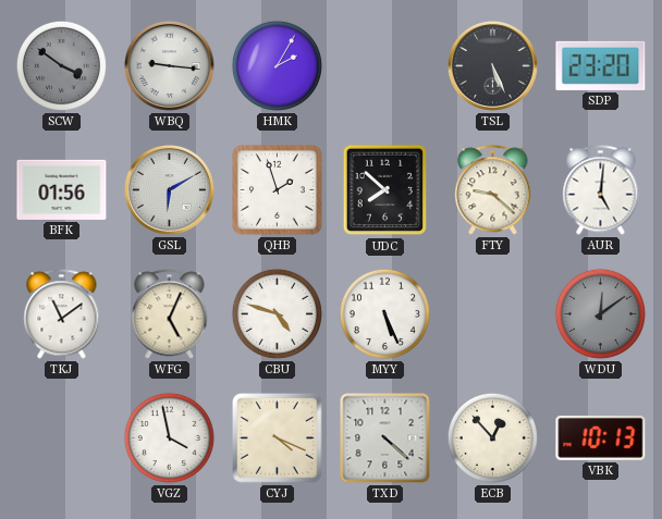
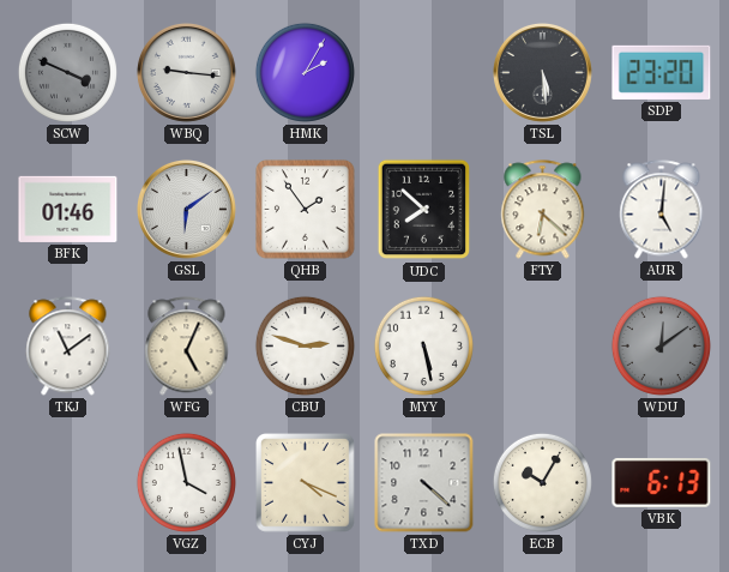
SCW: 3:51 -> 3:49 (67, 72)
TSL: 5:26 -> 5:29 (542, 72)
BFK: 01:56 -> 01:46 (68, 209)
GSL: 6:10 -> 6:09 (186, 209)
QHB: 1:57 -> 1:54 (306, 210)
FTY: 9:22 -> 6:22 (543, 210)
CBU: 4:48 -> 2:48 (305, 345)
MYY: 5:26 -> 5:28 (423, 345)
ECB: 12:53 -> 10:05 (542, 482)
VBK: 10:13 -> 6:13 (662, 482)
